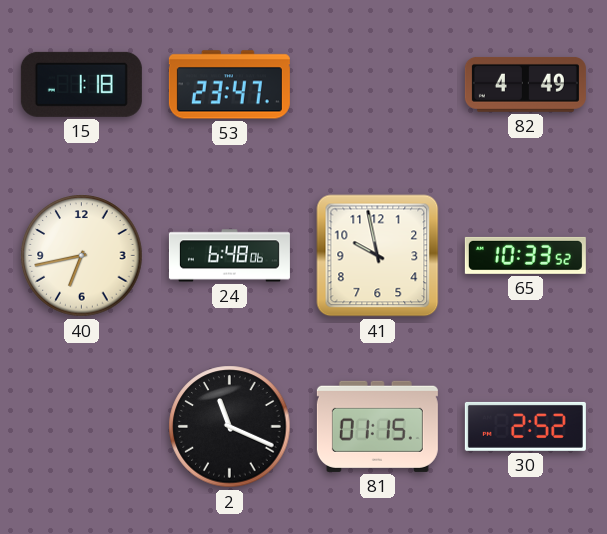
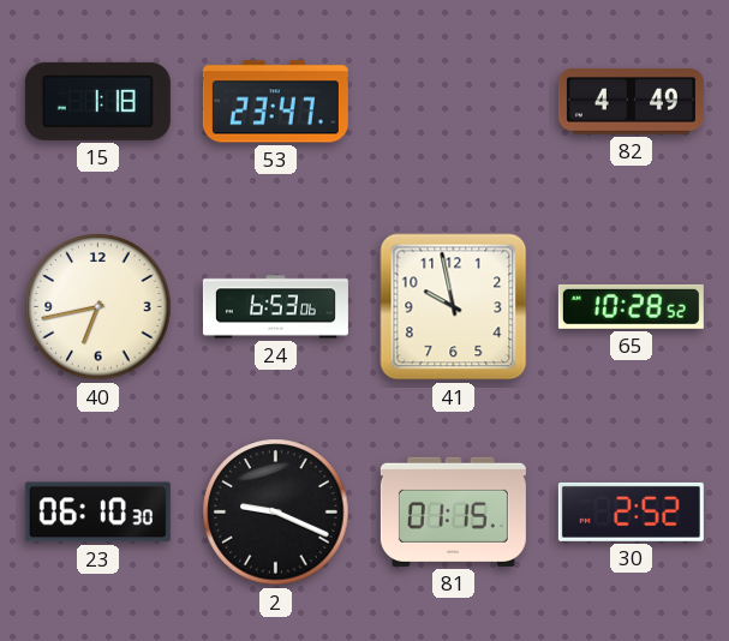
24: 6:48 -> 6:53 (275, 307)
65: 10:33 -> 10:28 (631, 306)
23: none -> 06:10 (97, 513)
2: 11:19 -> 9:19 (276, 513)
